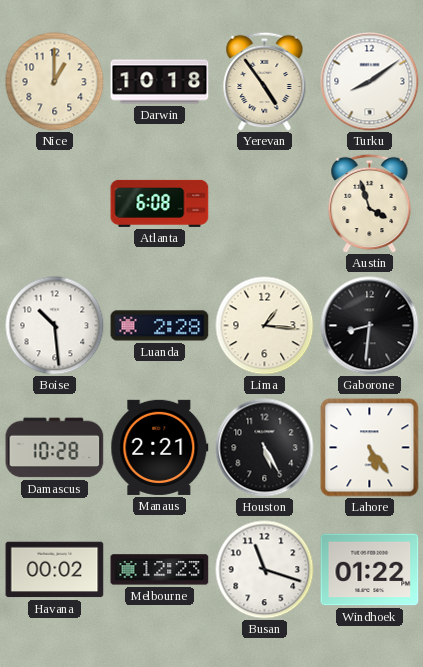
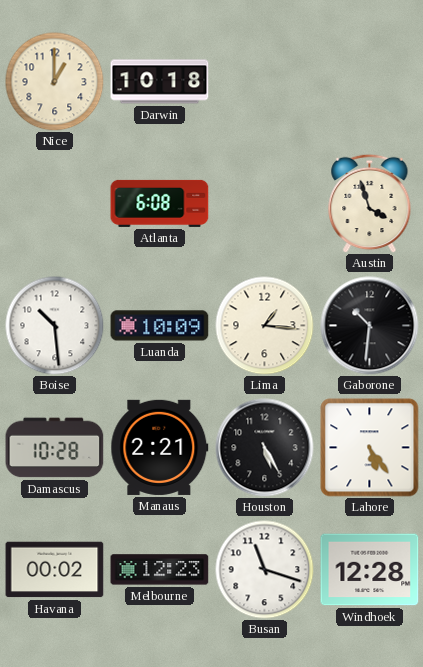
Yerevan: 4:54 -> none (265, 81)
Turku: 8:09 -> none (370, 82)
Luanda: 2:28 -> 10:09 (160, 326)
Gaborone: 8:31 -> 10:31 (370, 326)
Windhoek: 01:22 -> 12:28 (370, 570)
